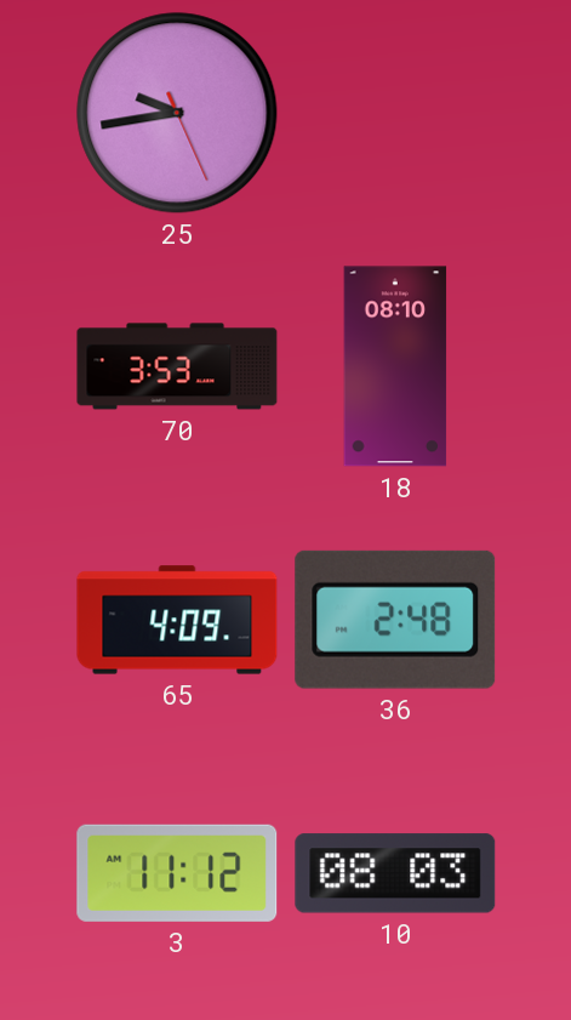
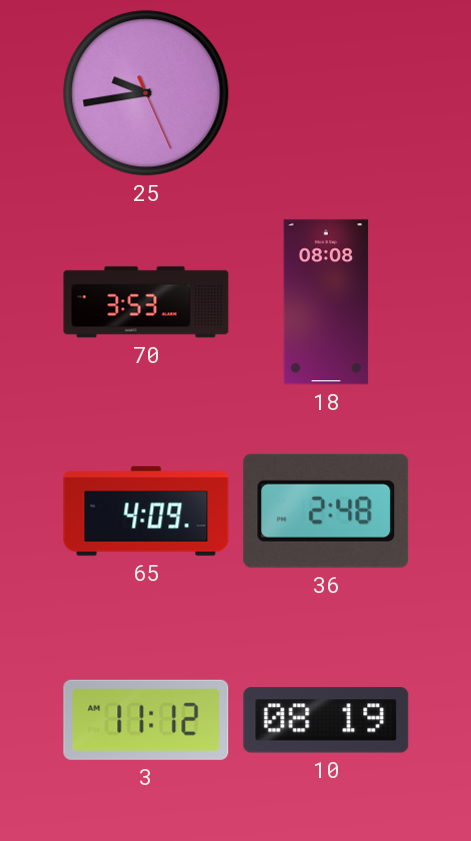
18: 08:10 -> 08:08 (326, 302)
10: 08:03 -> 08:19 (326, 720)
